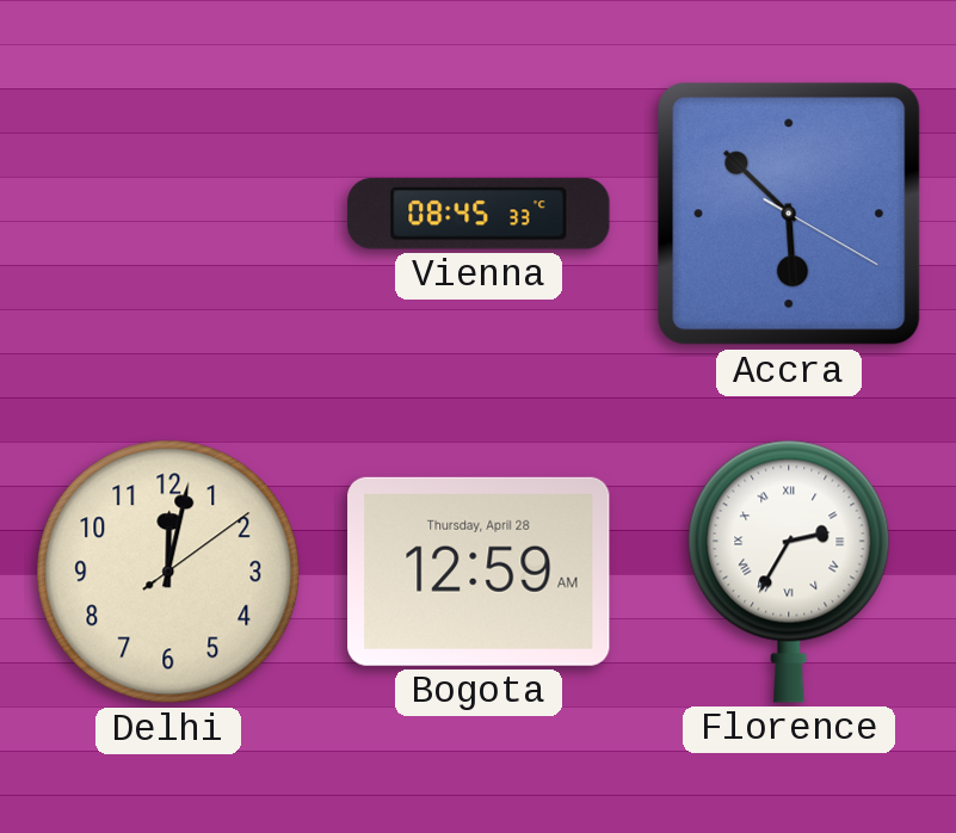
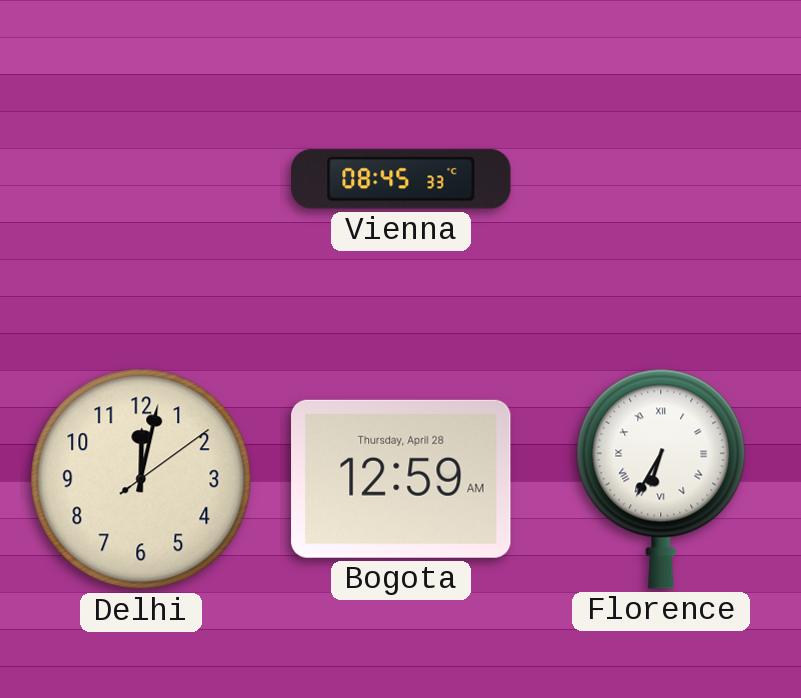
Accra: 5:52 -> none (789, 214)
Florence: 2:35 -> 6:35 (661, 479)
